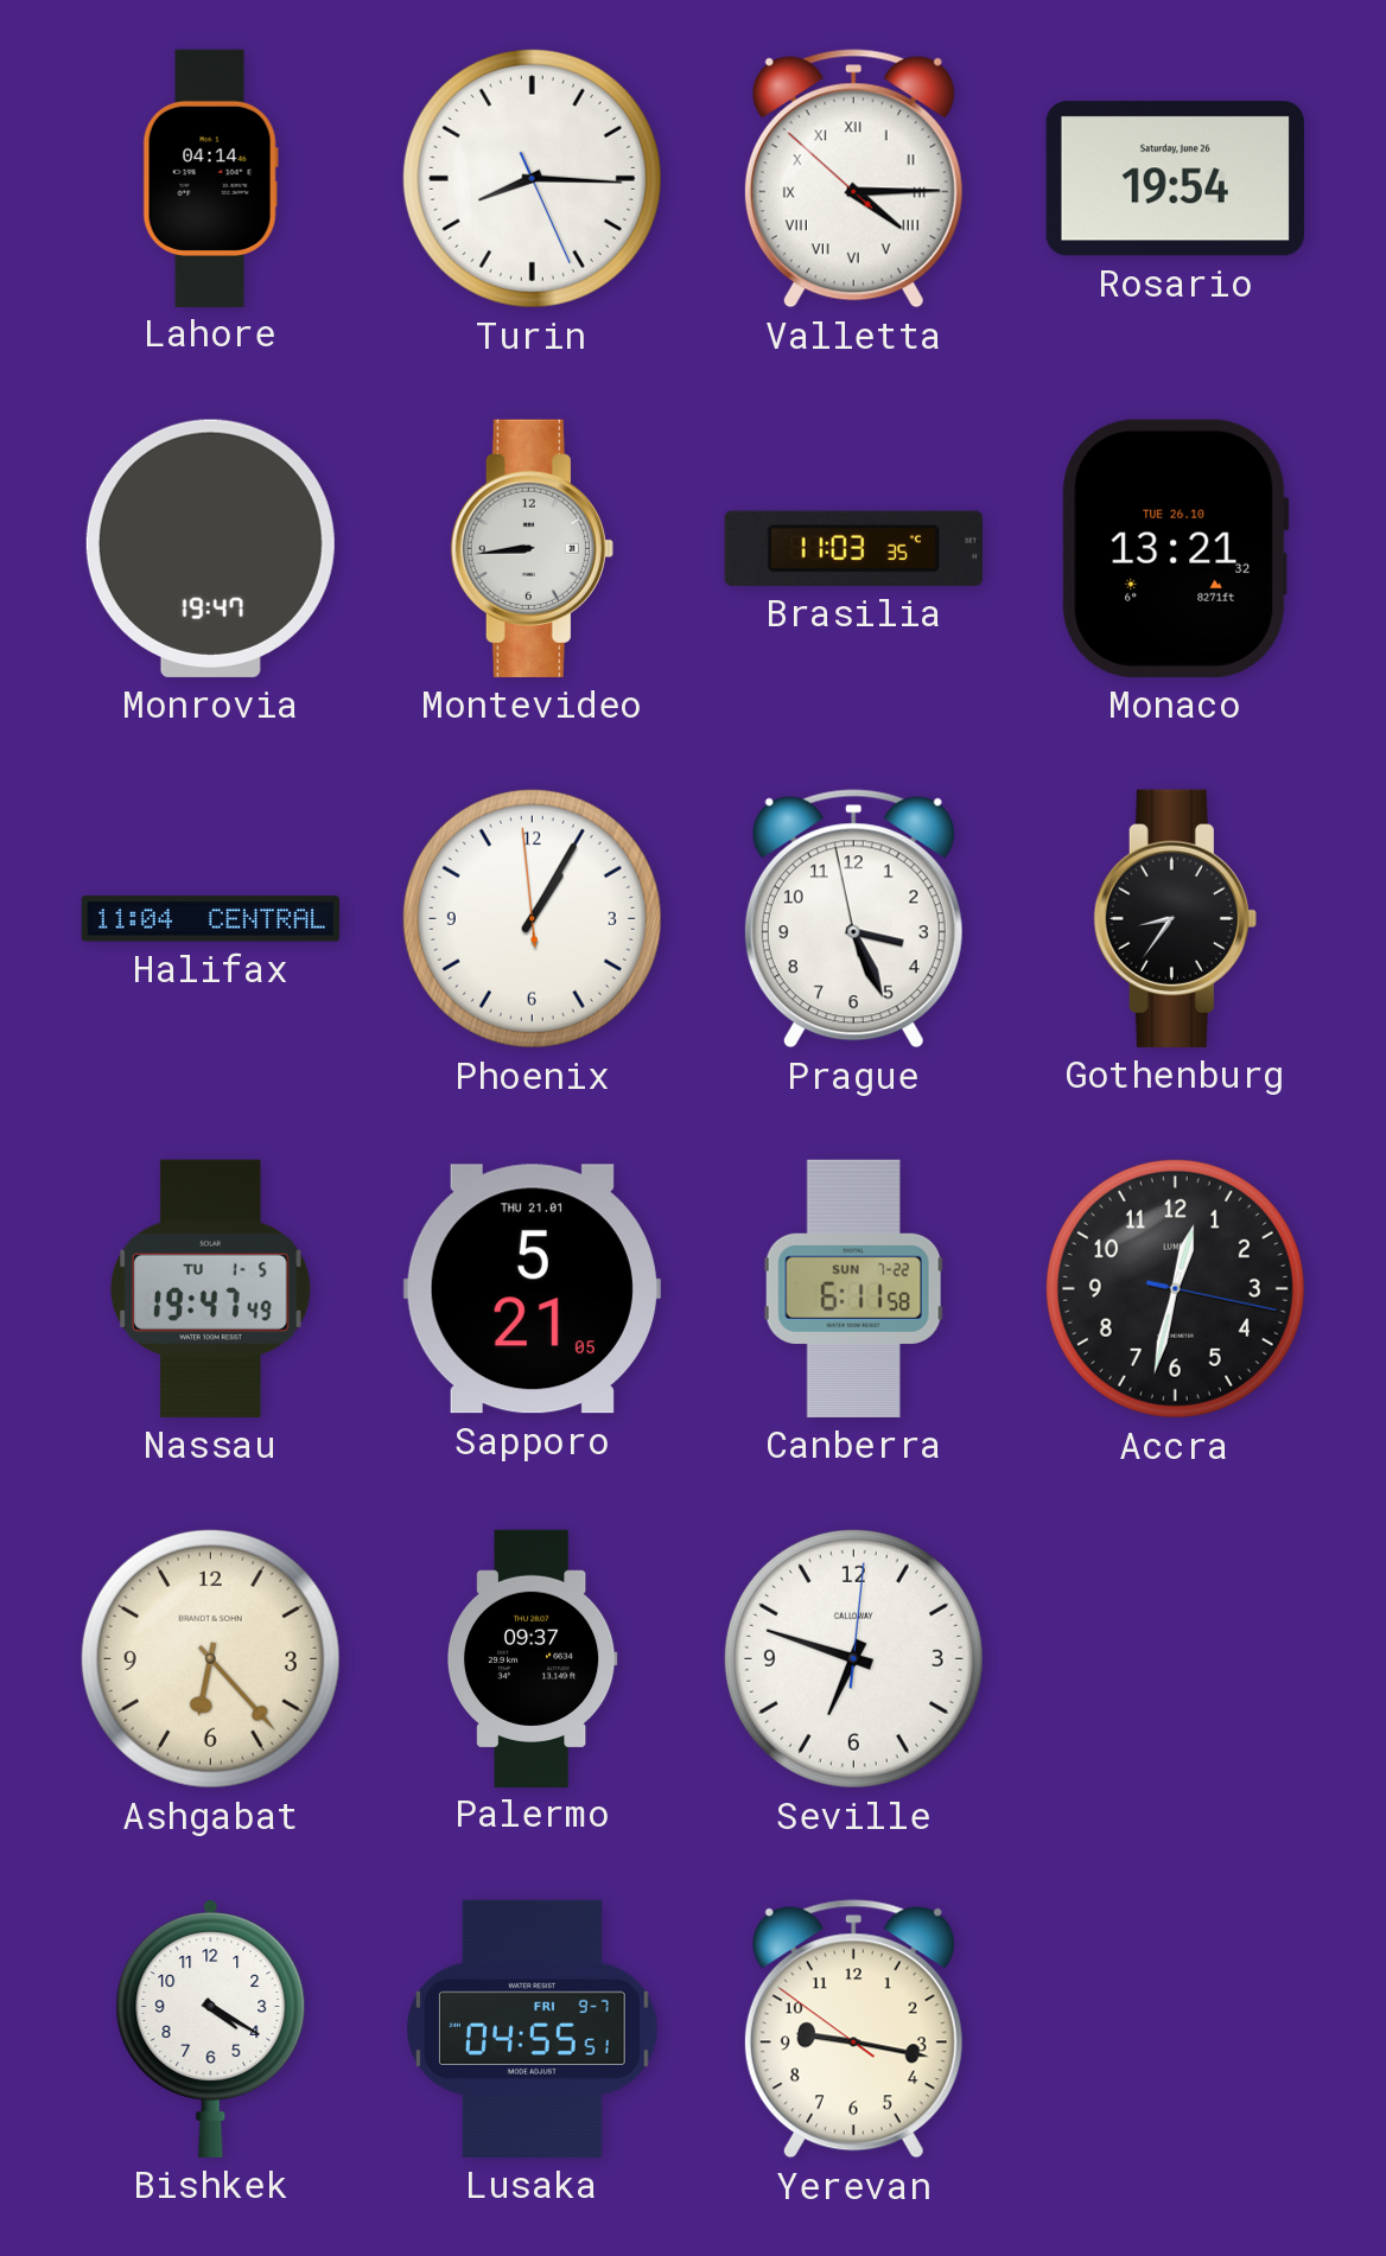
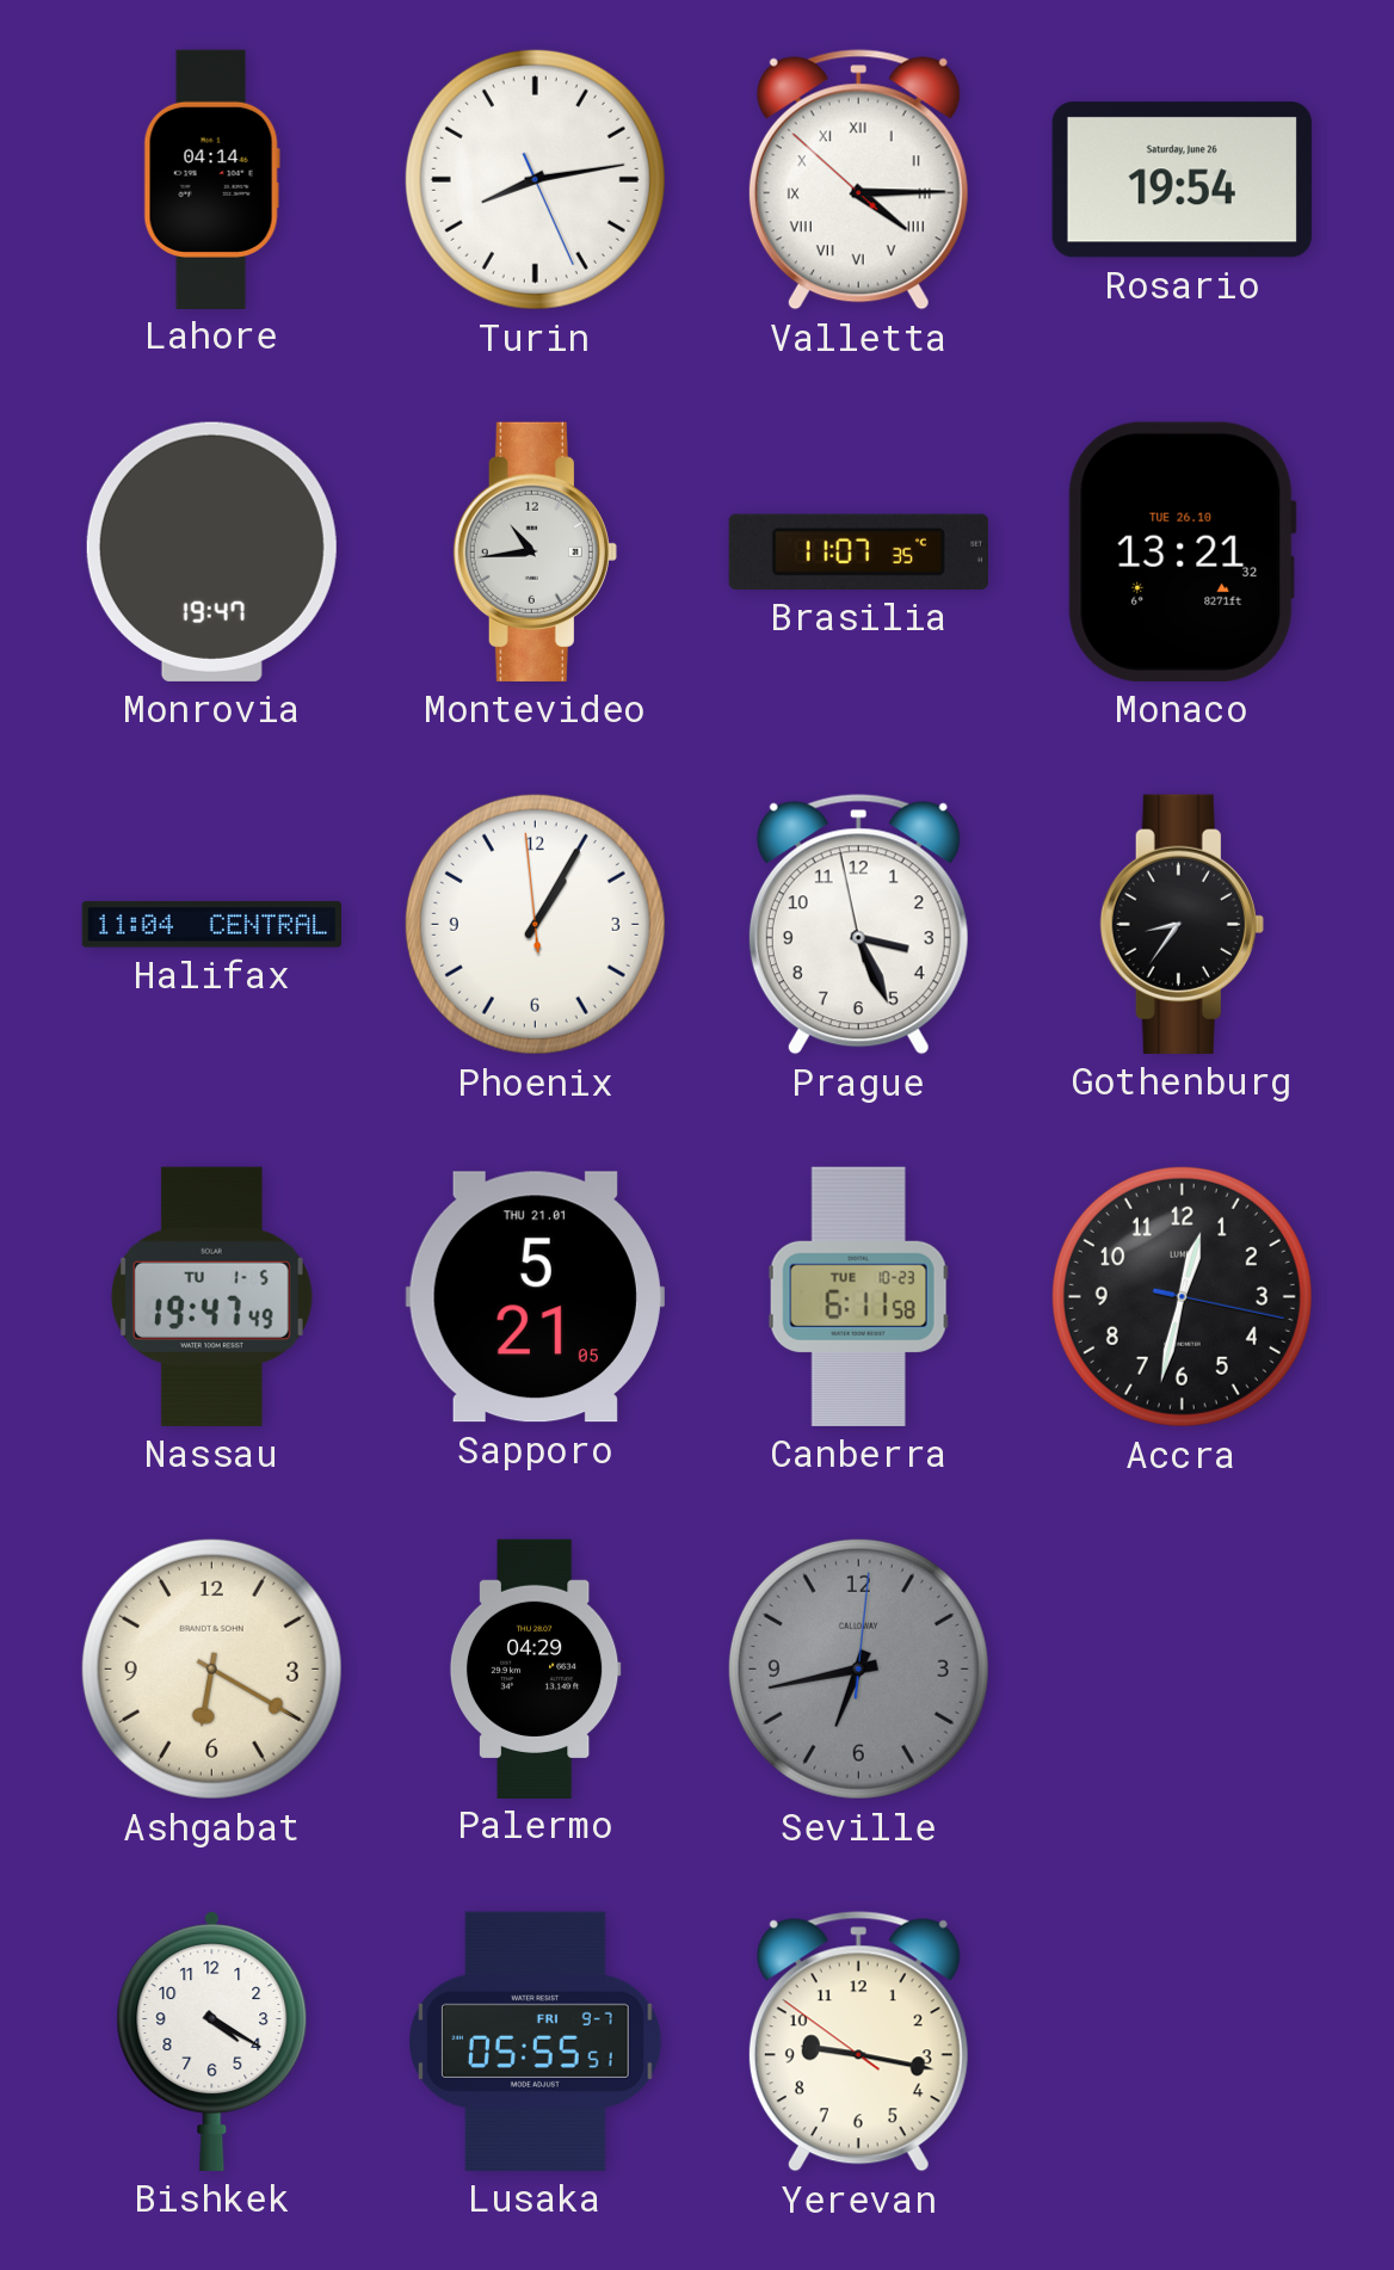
Turin: 8:15 -> 8:13 (535, 179)
Montevideo: 8:44 -> 10:44 (535, 551)
Brasilia: 11:03 -> 11:07 (858, 551)
Canberra date: SUN 7-22 -> TUE 10-23 (858, 1296)
Ashgabat: 6:23 -> 6:20 (211, 1668)
Palermo: 09:37 -> 04:29 (535, 1668)
Seville: 6:48 -> 6:43 (858, 1668)
Seville dial: white -> grey (858, 1668)
Lusaka: 04:55 -> 05:55 (536, 2041)
